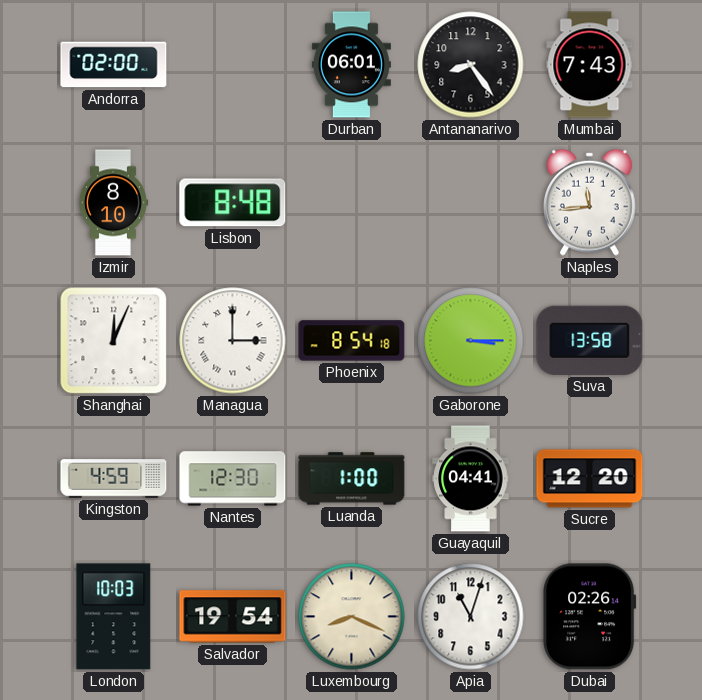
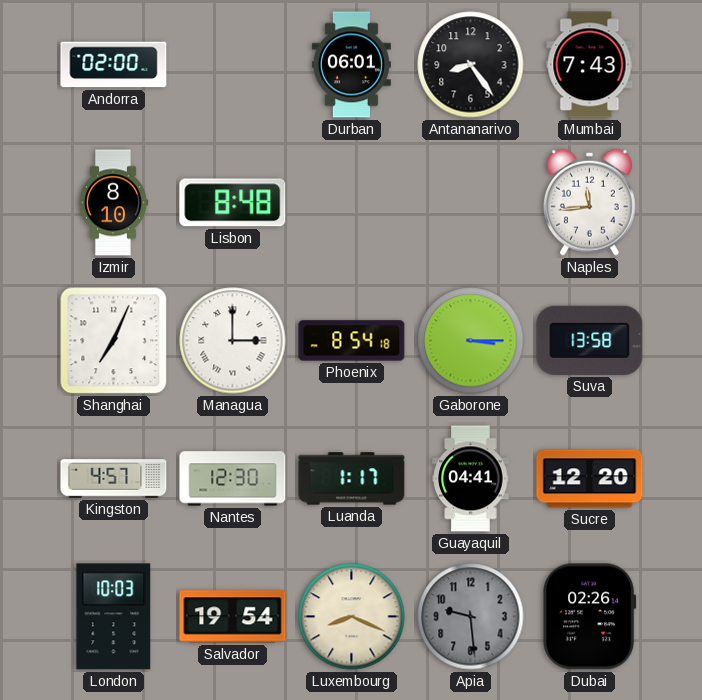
Shanghai: 12:04 -> 7:04 (114, 341)
Kingston: 4:59 -> 4:57 (114, 479)
Luanda: 1:00 -> 1:17 (352, 479)
Apia: 11:03 -> 9:29 (471, 617)
Apia dial: white -> grey (471, 617)
